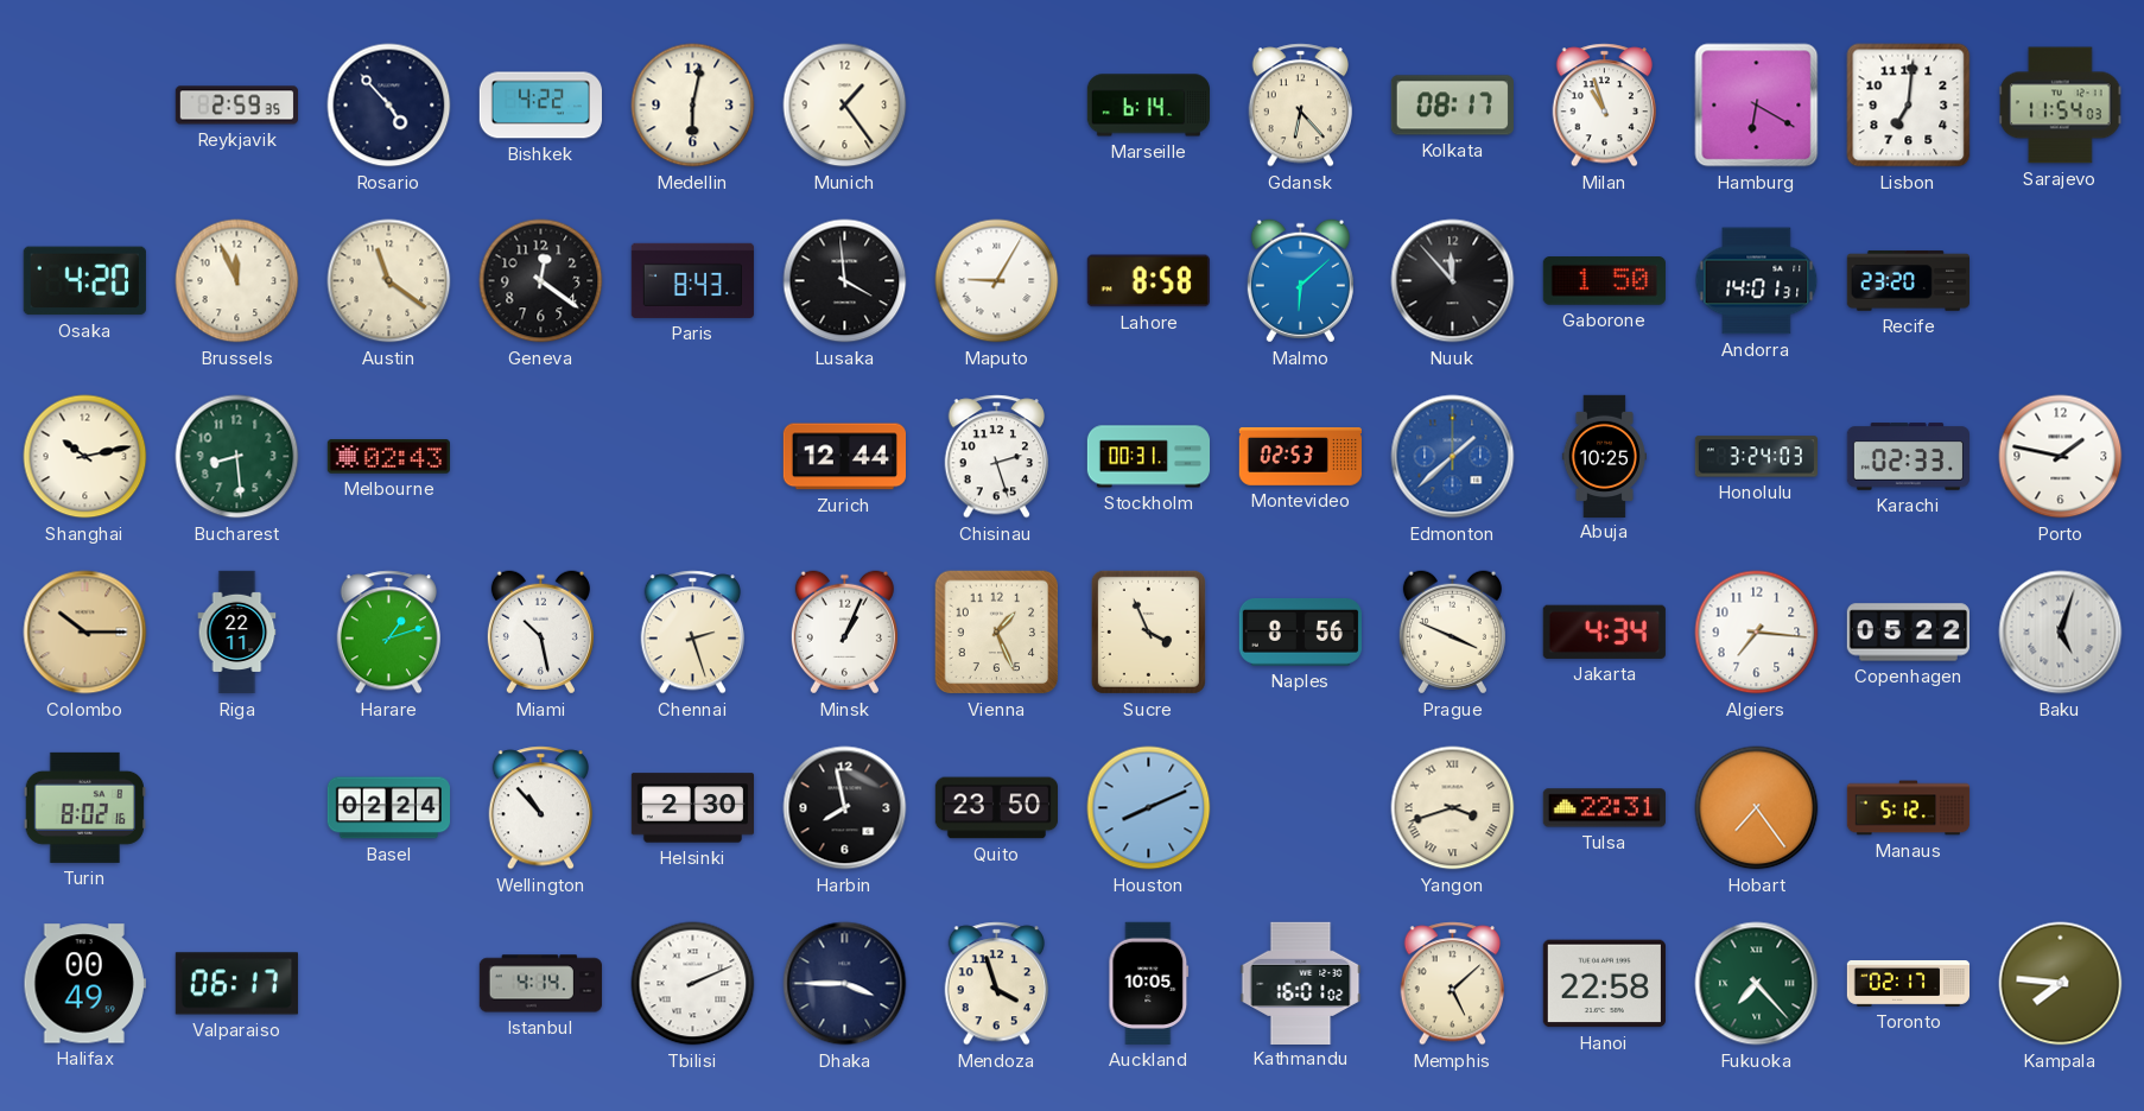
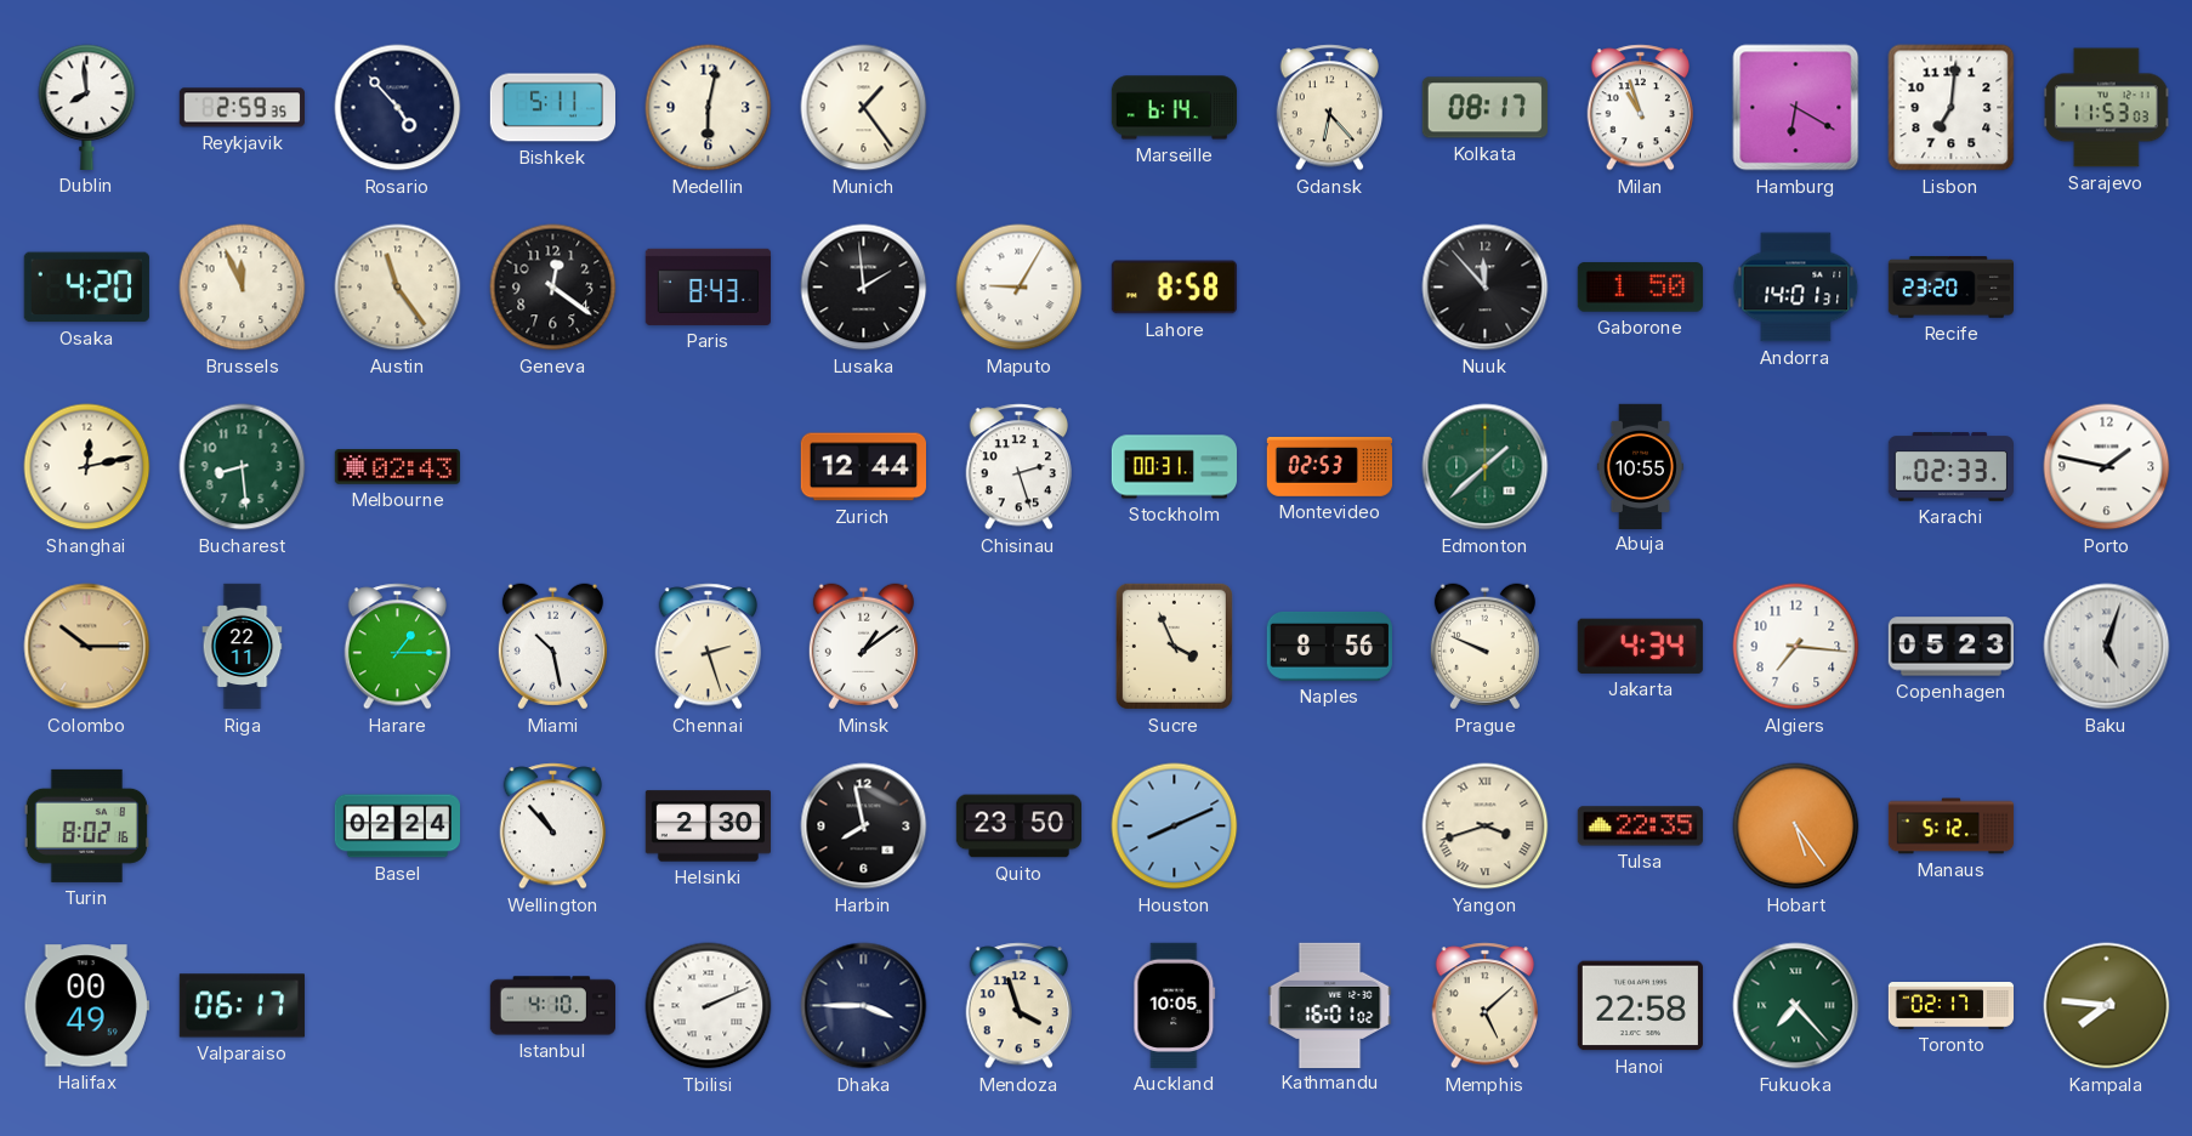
Dublin: none -> 7:59 (87, 107)
Bishkek: 4:22 -> 5:11 (552, 108)
Sarajevo: 11:54 -> 11:53 (2106, 108)
Austin: 11:21 -> 11:24 (398, 288)
Lusaka: 3:59 -> 1:59 (864, 288)
Malmo: 6:08 -> none (1300, 281)
Shanghai: 10:13 -> 12:13 (87, 467)
Edmonton dial: blue -> green (1486, 467)
Abuja: 10:25 -> 10:55 (1640, 466)
Honolulu: 3:24 -> none (1756, 457)
Harare: 1:12 -> 1:15 (397, 647)
Minsk: 1:04 -> 1:09 (863, 647)
Vienna: 1:26 -> none (997, 633)
Prague: 3:49 -> 9:49 (1484, 647)
Copenhagen: 05:22 -> 05:23 (1950, 647)
Tulsa: 22:31 -> 22:35 (1640, 827)
Hobart: 7:24 -> 5:24 (1796, 827)
Istanbul: 4:14 -> 4:10 (552, 1006)
